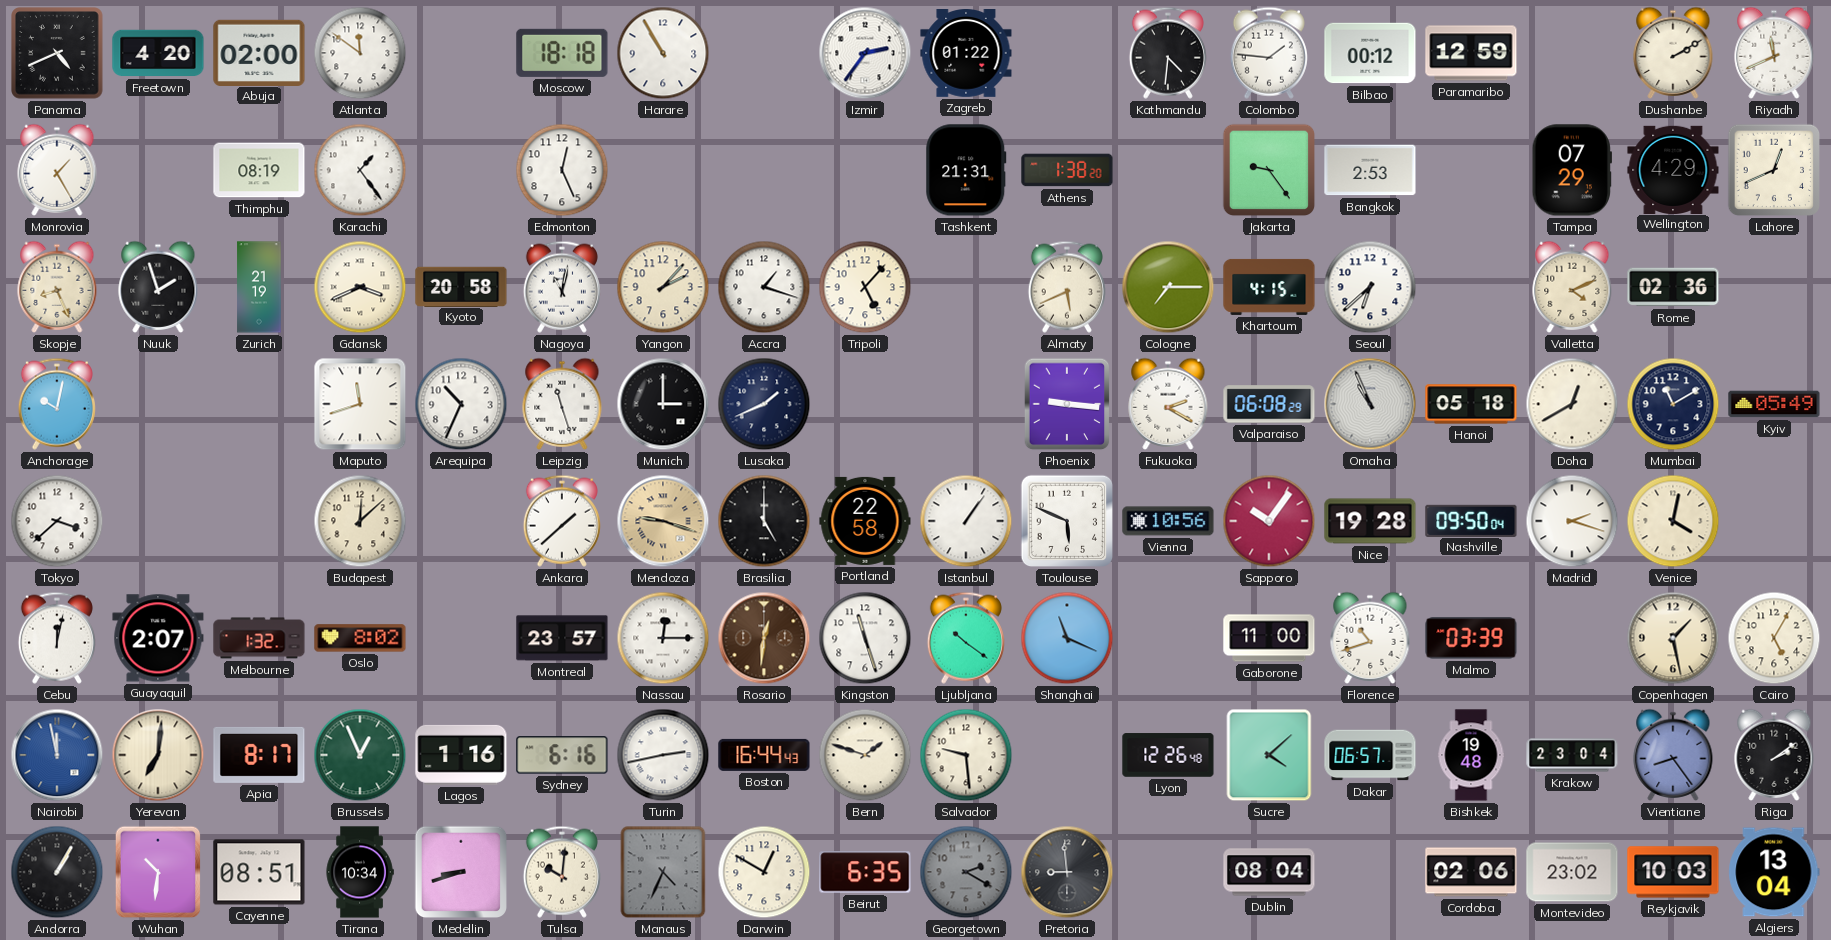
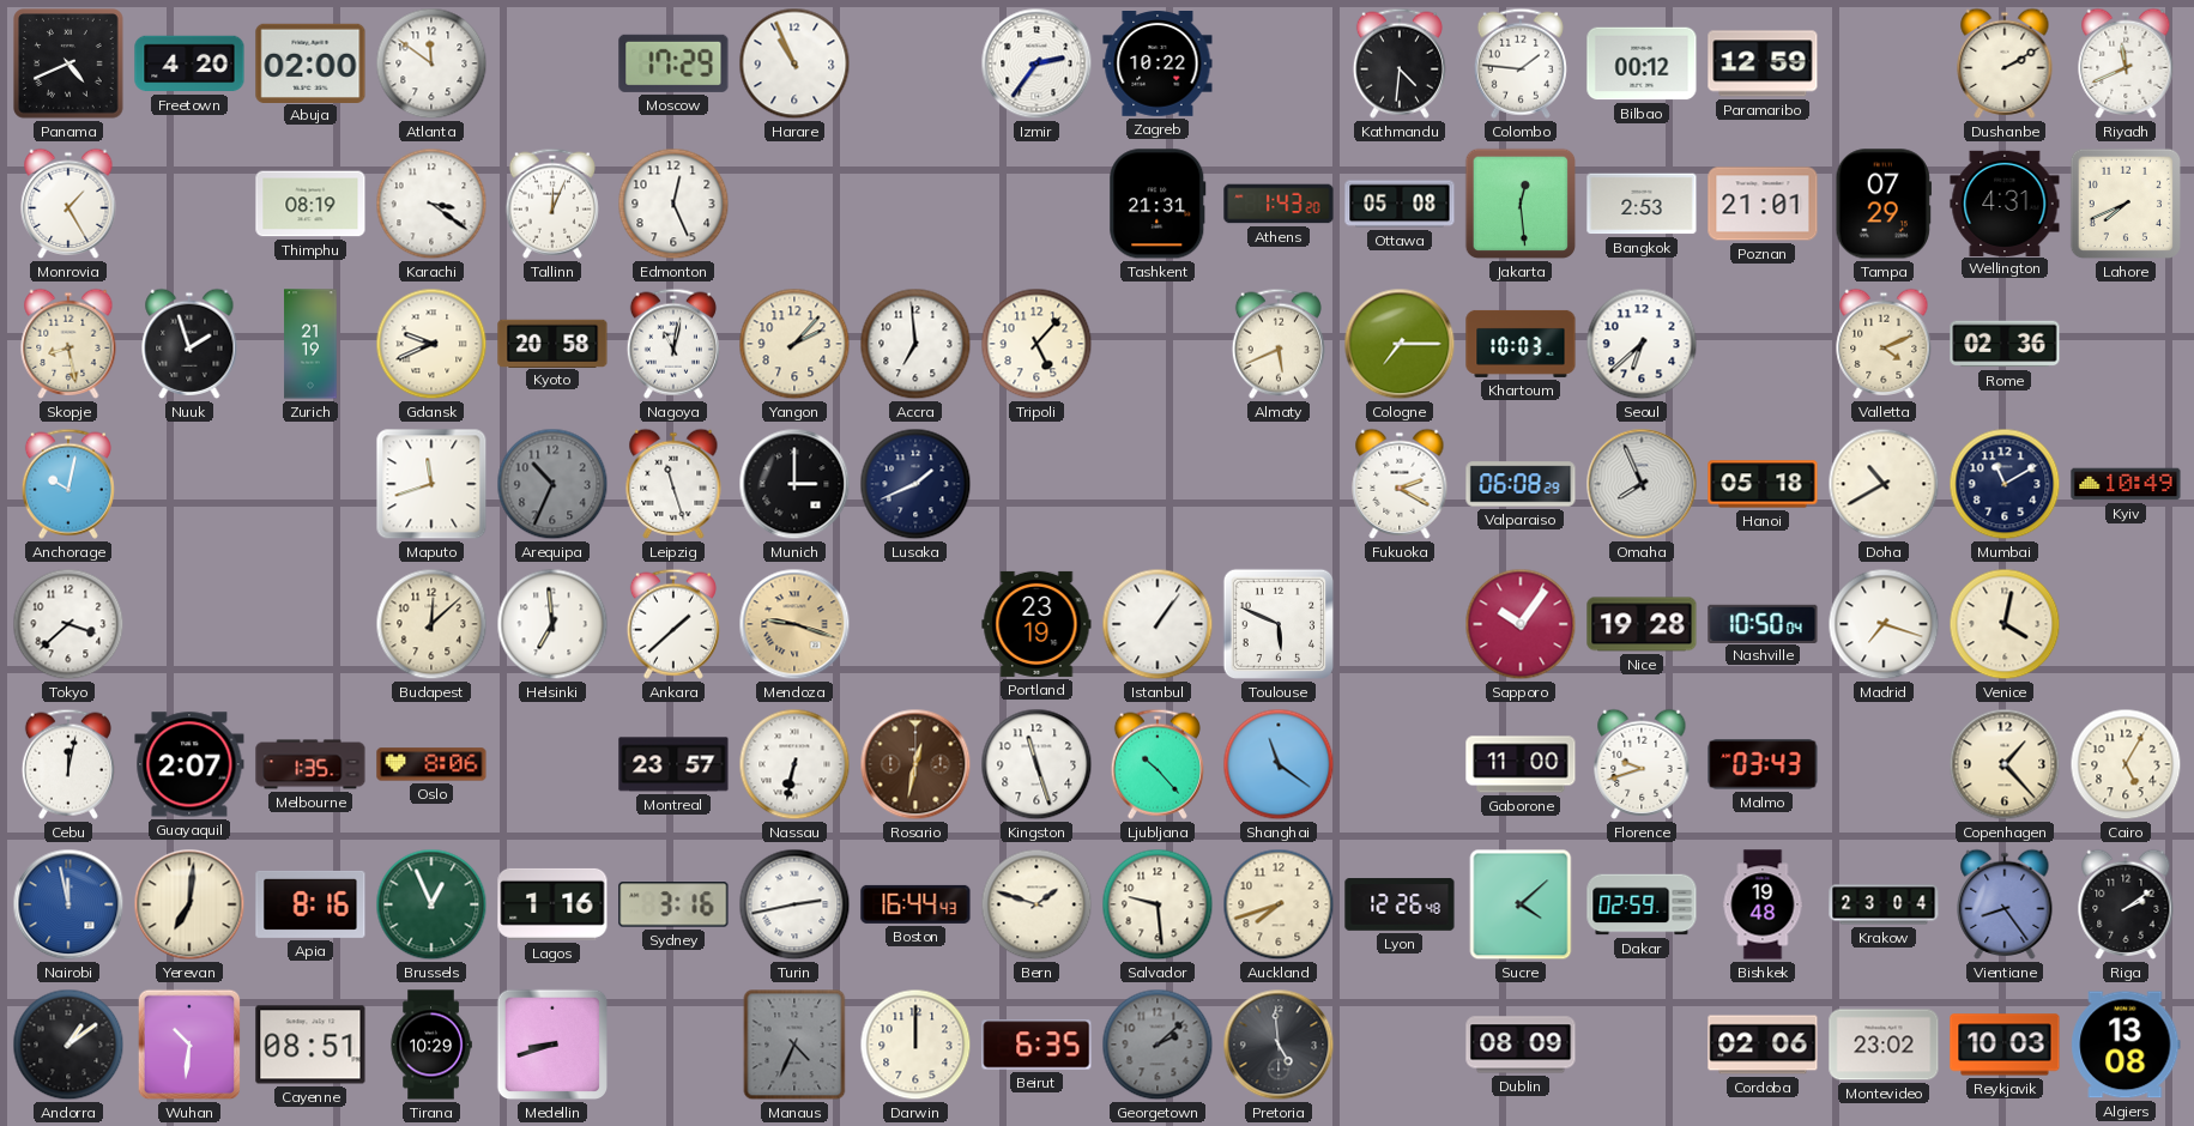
Moscow: 18:18 -> 17:29 (673, 63)
Harare: 10:55 -> 10:56 (794, 63)
Zagreb: 01:22 -> 10:22 (1158, 65)
Karachi: 1:24 -> 3:21 (431, 204)
Tallinn: none -> 12:04 (552, 204)
Athens: 1:38 -> 1:43 (1279, 204)
Ottawa: none -> 05:08 (1400, 204)
Jakarta: 9:24 -> 12:29 (1521, 204)
Poznan: none -> 21:01 (1763, 204)
Wellington: 4:29 -> 4:31 (2005, 202)
Lahore: 12:41 -> 7:41 (2126, 204)
Skopje: 8:26 -> 8:28 (68, 344)
Gdansk: 3:41 -> 9:41 (431, 344)
Accra: 1:18 -> 6:59 (915, 344)
Khartoum: 4:15 -> 10:03 (1521, 344)
Arequipa dial: white -> grey (552, 484)
Phoenix: 9:16 -> none (1067, 404)
Omaha: 10:56 -> 7:56 (1642, 484)
Doha: 12:40 -> 10:40 (1884, 484)
Kyiv: 05:49 -> 10:49 (2126, 484)
Helsinki: none -> 6:59 (552, 624)
Brasilia: 5:00 -> none (764, 521)
Portland: 22:58 -> 23:19 (1036, 624)
Vienna: 10:56 -> none (1168, 521)
Nashville: 09:50 -> 10:50 (1763, 623)
Madrid: 2:18 -> 7:18 (1884, 624)
Melbourne: 1:32 -> 1:35 (310, 764)
Oslo: 8:02 -> 8:06 (431, 764)
Nassau: 12:15 -> 6:32 (794, 764)
Rosario: 12:31 -> 12:32 (915, 764)
Ljubljana: 10:21 -> 10:23 (1158, 764)
Shanghai: 11:19 -> 11:21 (1279, 764)
Florence: 10:42 -> 9:42 (1642, 764)
Malmo: 03:39 -> 03:43 (1763, 764)
Copenhagen: 1:28 -> 1:23 (2005, 764)
Apia: 8:17 -> 8:16 (310, 904)
Sydney: 6:16 -> 3:16 (673, 904)
Auckland: none -> 7:42 (1279, 904)
Dakar: 06:57 -> 02:59 (1642, 904)
Andorra: 1:05 -> 1:09 (68, 1045)
Tirana: 10:34 -> 10:29 (431, 1045)
Tulsa: 10:01 -> none (562, 872)
Darwin: 12:50 -> 12:00 (915, 1045)
Georgetown: 2:20 -> 2:08 (1158, 1045)
Pretoria: 8:59 -> 4:59 (1279, 1045)
Dublin: 08:04 -> 08:09 (1521, 1045)
Algiers: 13:04 -> 13:08 (2126, 1045)
